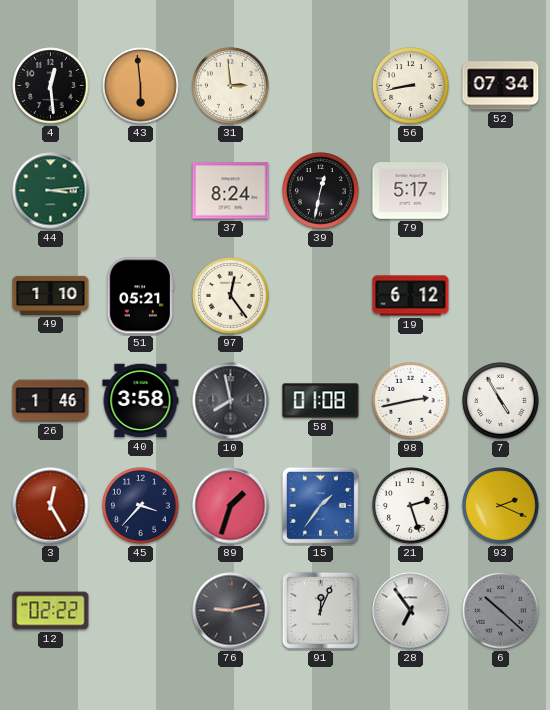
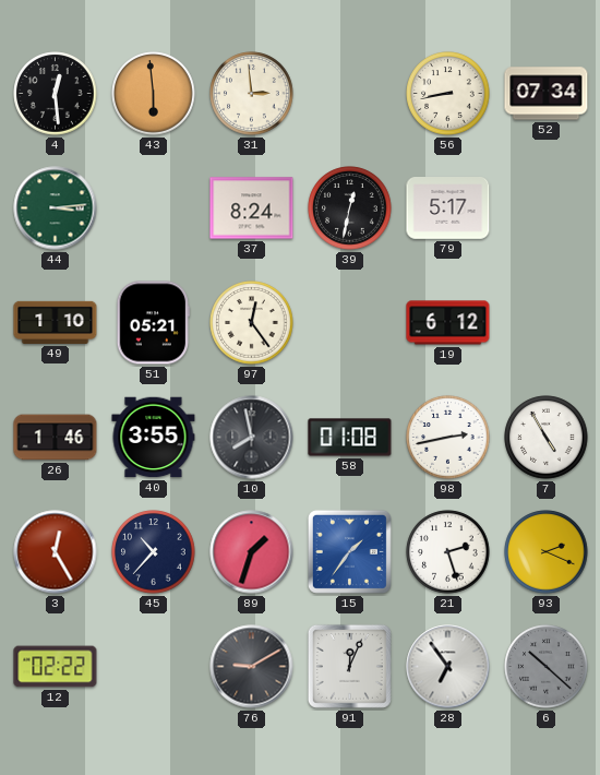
40: 3:58 -> 3:55 (154, 438)
45: 3:37 -> 10:37 (154, 552)
76: 9:13 -> 9:10 (252, 667)
